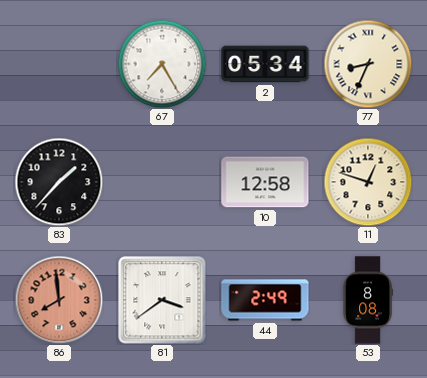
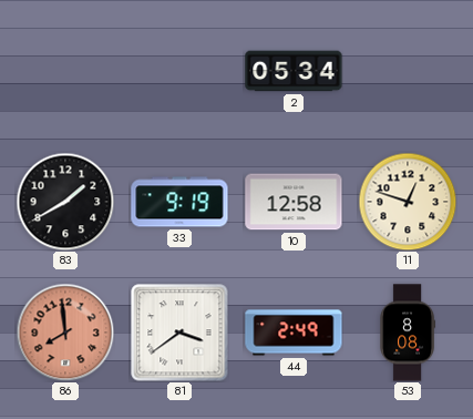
67: 7:25 -> none (162, 64)
77: 8:34 -> none (368, 64)
83: 1:37 -> 1:40 (65, 202)
33: none -> 9:19 (179, 202)
